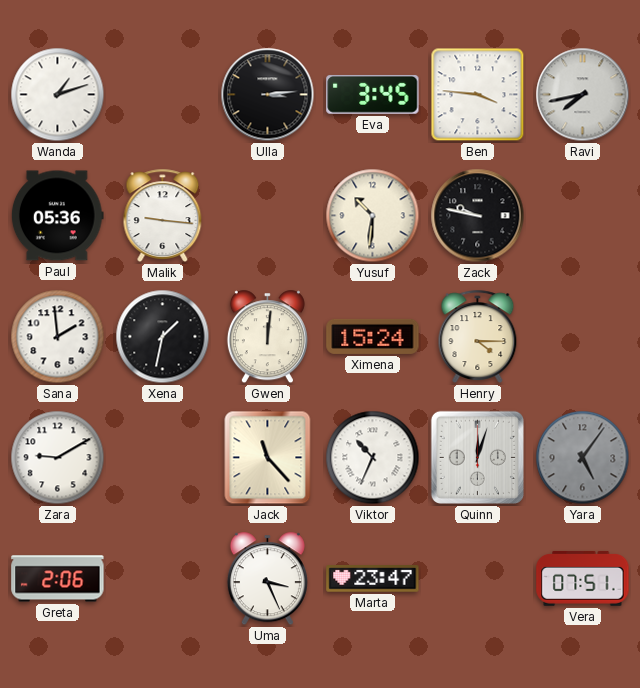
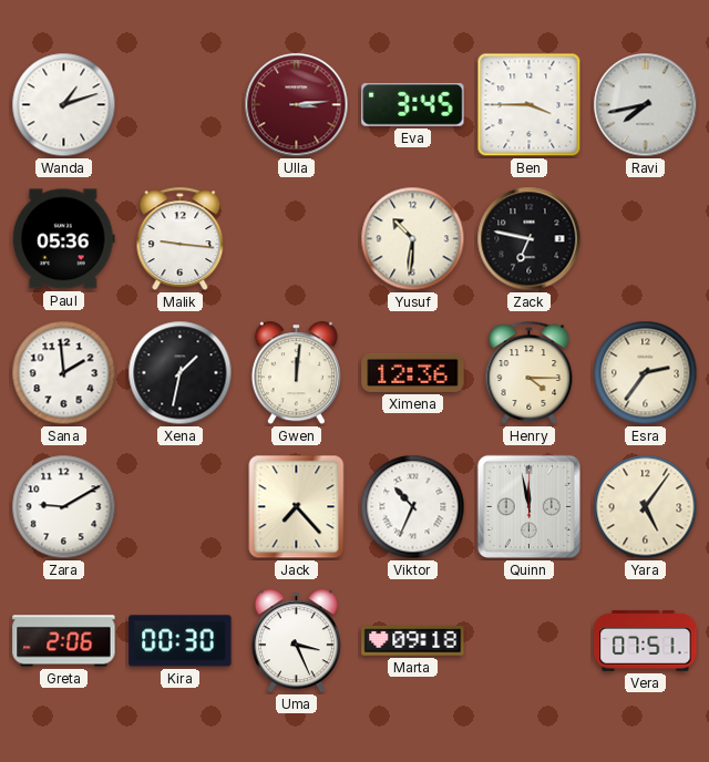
Ulla dial: black -> burgundy (297, 105)
Ben: 3:46 -> 3:45 (530, 105)
Zack: 9:47 -> 6:47 (530, 239)
Ximena: 15:24 -> 12:36 (413, 372)
Esra: none -> 2:36 (646, 373)
Jack: 11:23 -> 7:23 (297, 507)
Quinn: 12:03 -> 11:58 (528, 506)
Yara dial: grey -> cream (646, 507)
Kira: none -> 00:30 (181, 641)
Marta: 23:47 -> 09:18 (413, 641)
